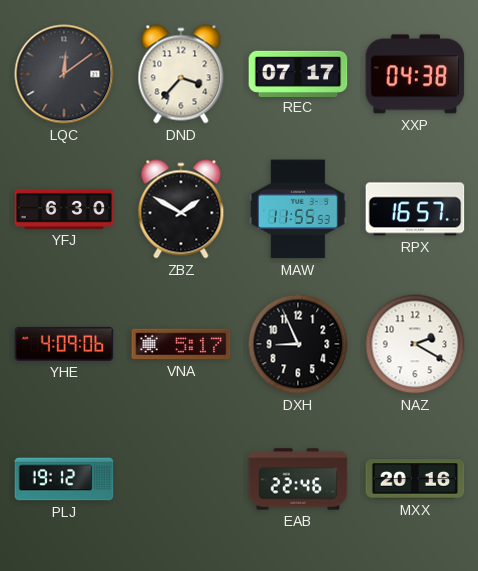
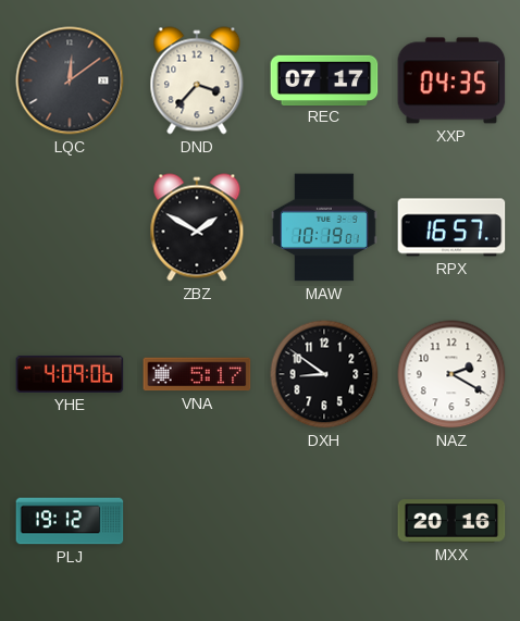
XXP: 04:38 -> 04:35 (451, 80)
YFJ: 6:30 -> none (64, 209)
MAW: 11:55 -> 10:19 (324, 227)
DXH: 8:56 -> 8:51 (324, 374)
EAB: 22:46 -> none (298, 479)
